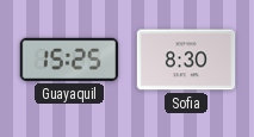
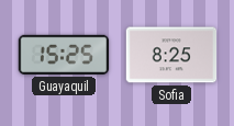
Sofia: 8:30 -> 8:25 (171, 55)
